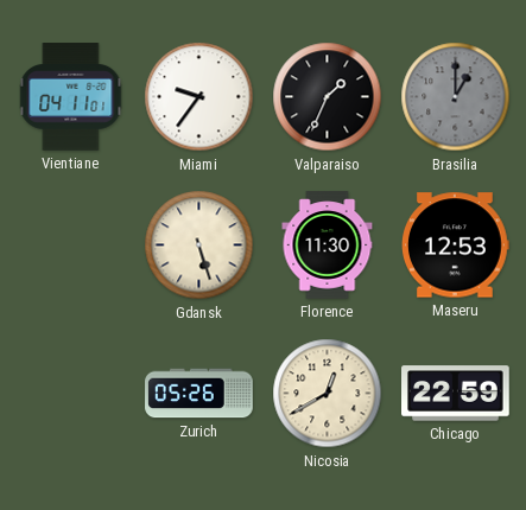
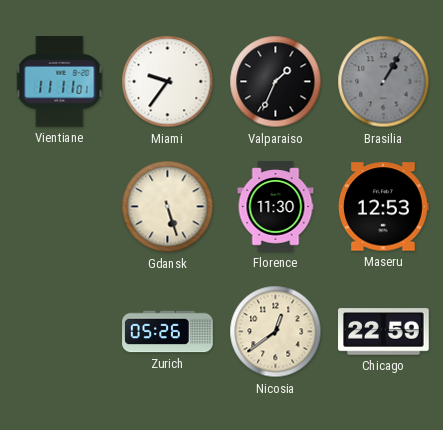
Vientiane: 04:11 -> 11:11 (60, 82)
Brasilia: 1:00 -> 1:05 (384, 82)
Nicosia: 12:40 -> 12:39 (276, 332)
